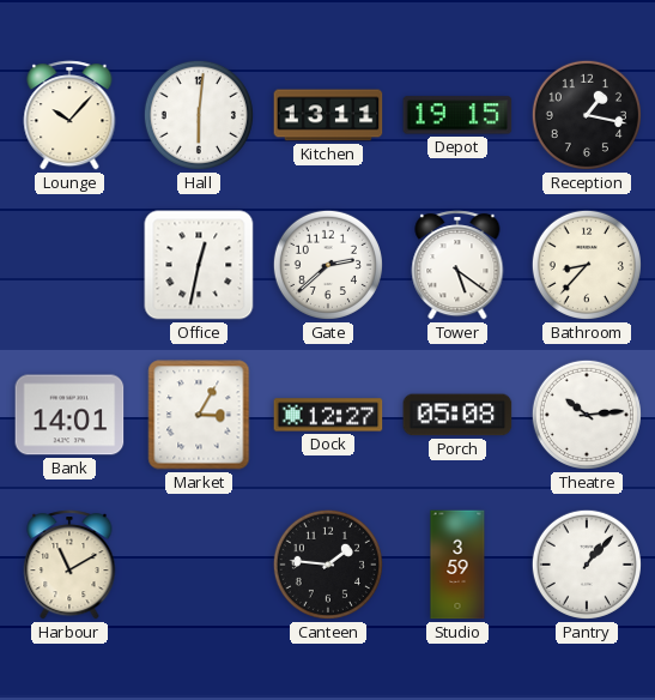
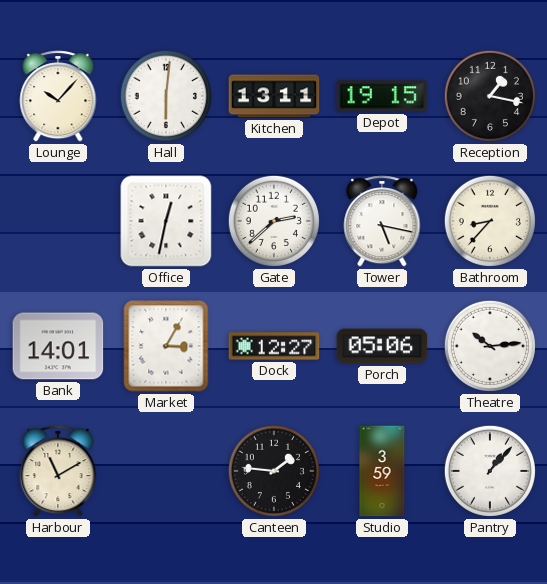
Tower: 5:21 -> 5:17 (382, 221)
Porch: 05:08 -> 05:06 (382, 346)
